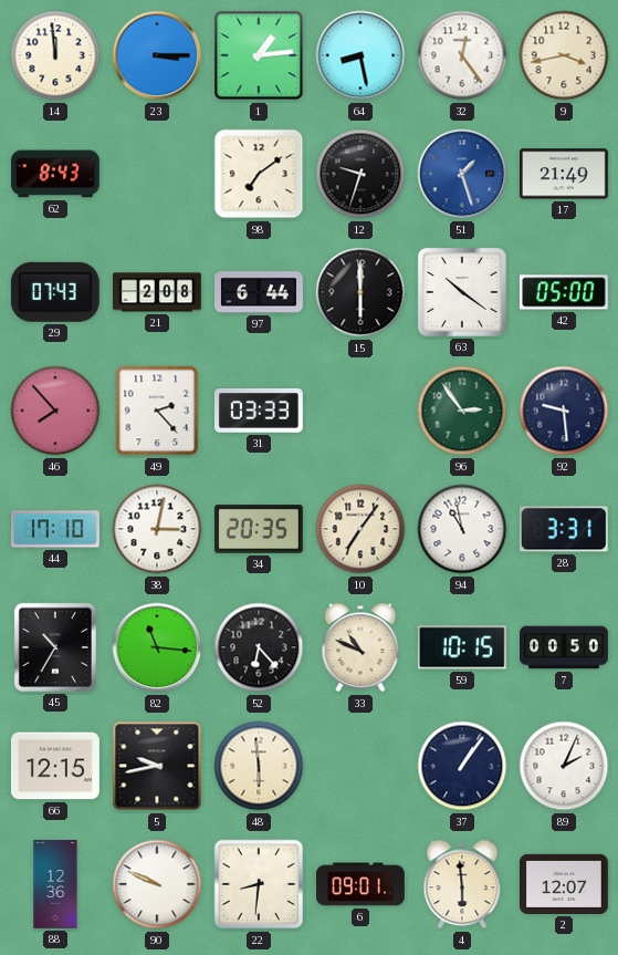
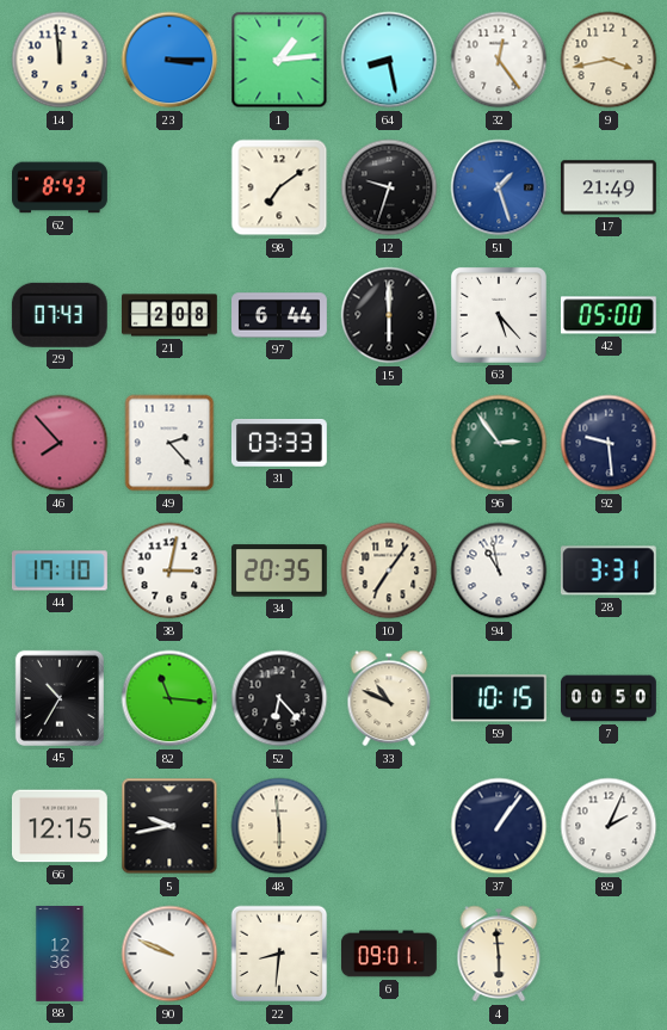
63: 10:21 -> 5:23 (499, 315)
2: 12:07 -> none (564, 884)
